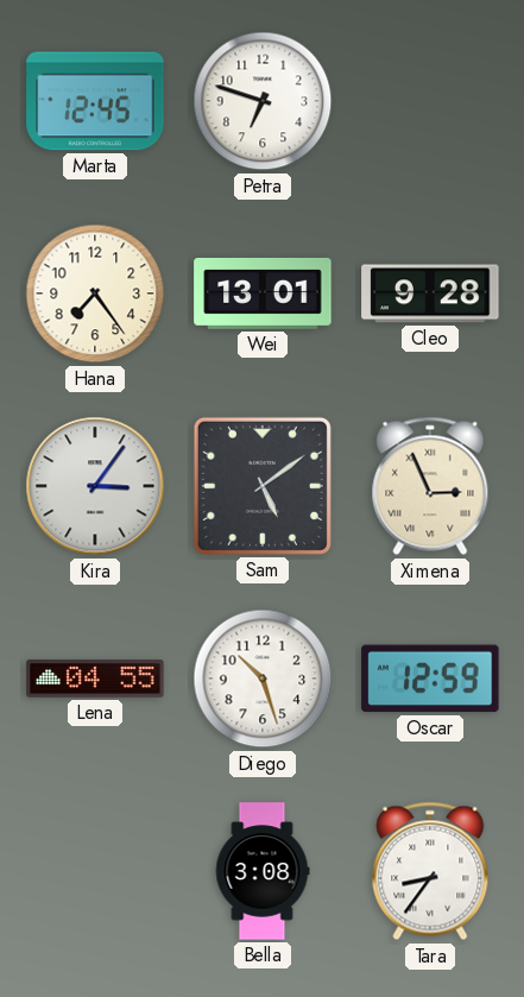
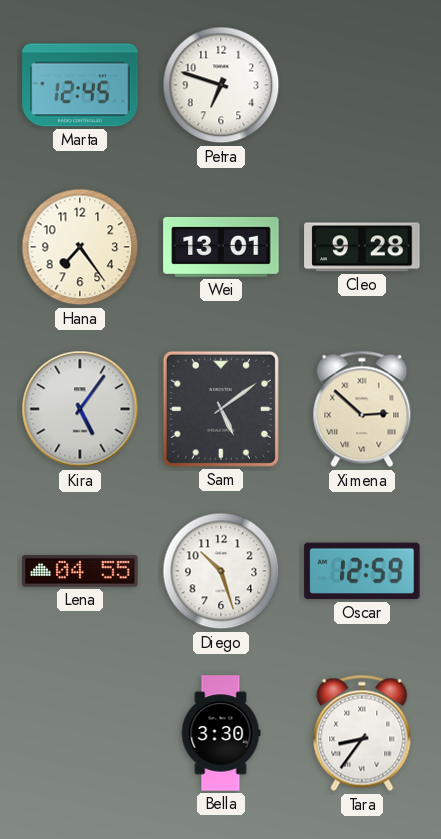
Kira: 3:06 -> 5:06 (80, 409)
Ximena: 2:56 -> 2:52 (362, 409)
Bella: 3:08 -> 3:30 (221, 733)
